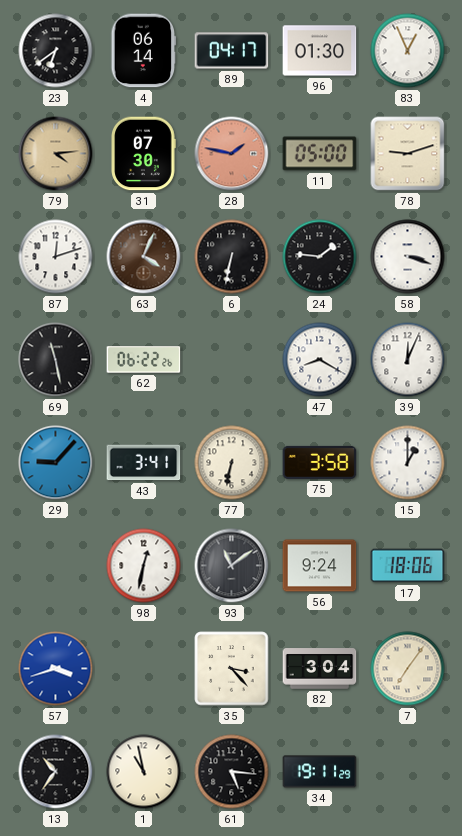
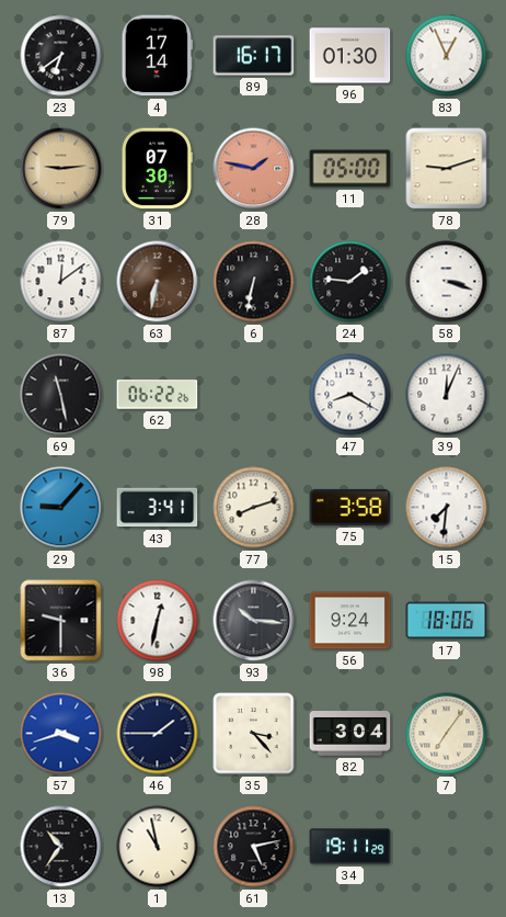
4: 06:14 -> 17:14 (158, 56)
89: 04:17 -> 16:17 (254, 56)
79: 4:14 -> 9:14 (61, 169)
87: 12:12 -> 12:09 (61, 282)
63: 4:04 -> 6:32 (158, 282)
77: 6:32 -> 8:12 (254, 508)
15: 1:00 -> 7:31 (447, 508)
36: none -> 9:30 (61, 621)
93: 11:09 -> 10:16 (254, 621)
46: none -> 1:45 (158, 734)
61: 5:16 -> 5:13 (254, 847)
